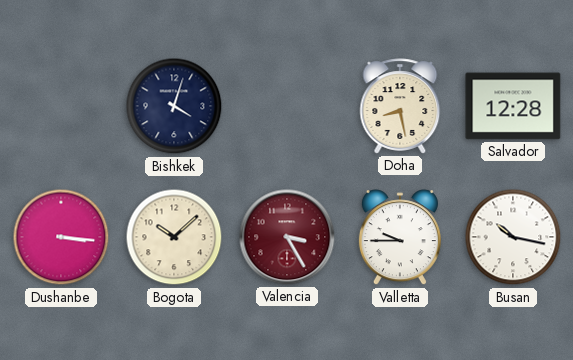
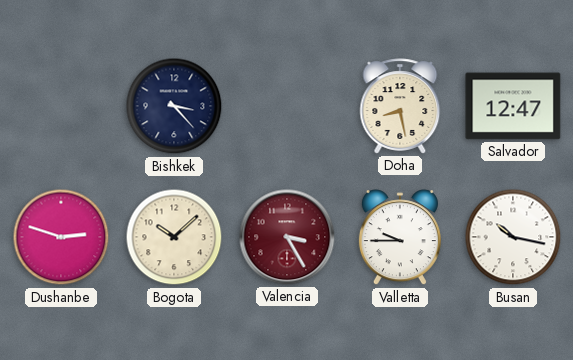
Bishkek: 4:03 -> 3:23 (174, 106)
Salvador: 12:28 -> 12:47 (513, 106)
Dushanbe: 3:16 -> 2:48 (61, 237)
